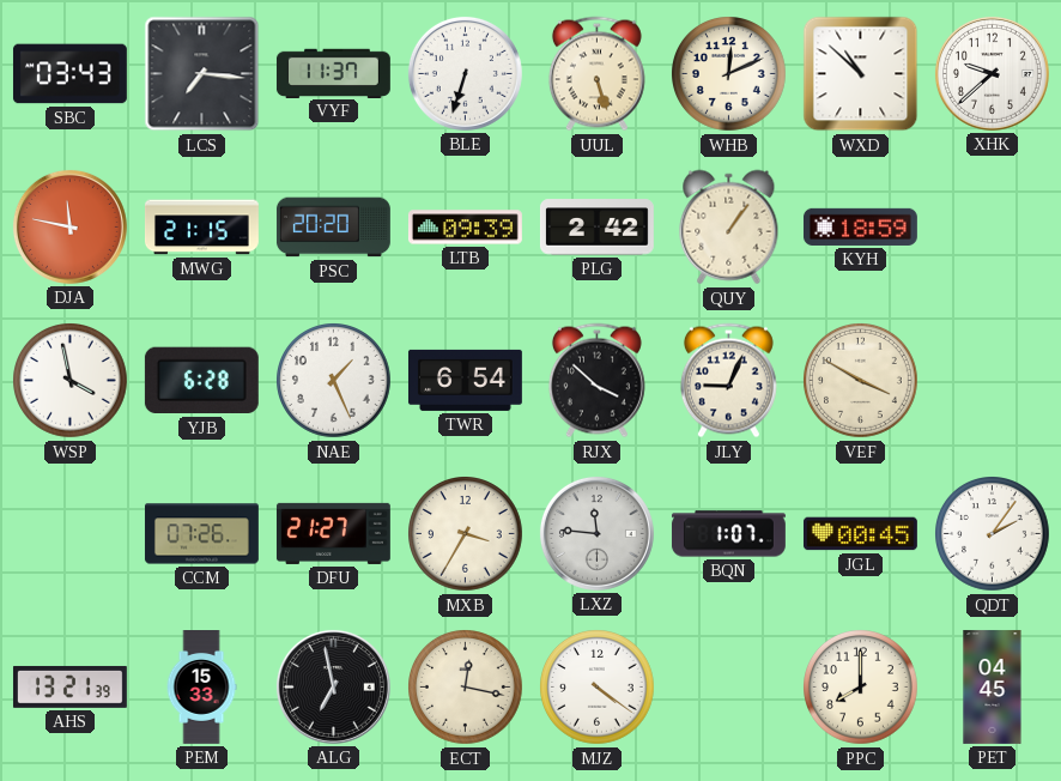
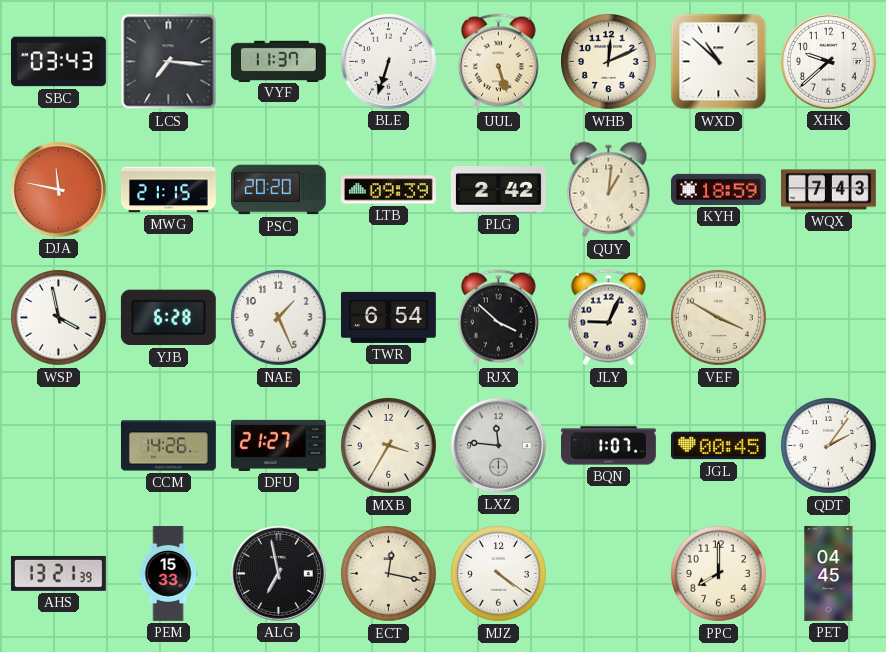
QUY: 1:06 -> 1:01 (609, 190)
WQX: none -> 7:43 (828, 190)
CCM: 07:26 -> 14:26 (168, 446)
